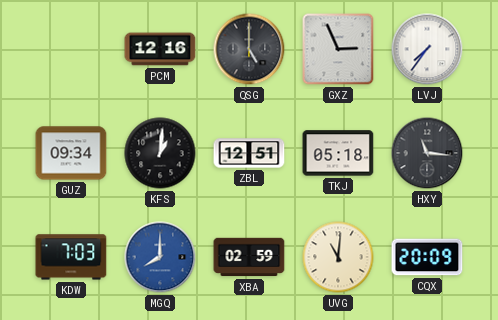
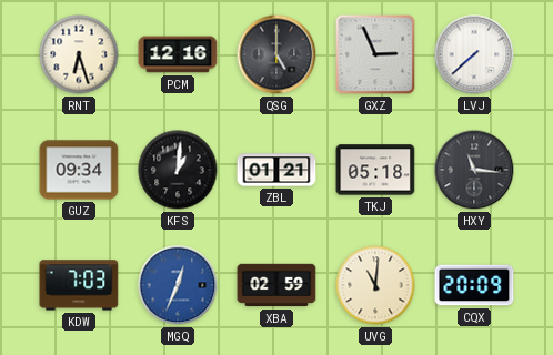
RNT: none -> 6:27 (79, 54)
LVJ: 7:36 -> 7:38 (474, 54)
ZBL: 12:51 -> 01:21 (276, 170)
MGQ: 8:00 -> 12:34 (178, 285)
